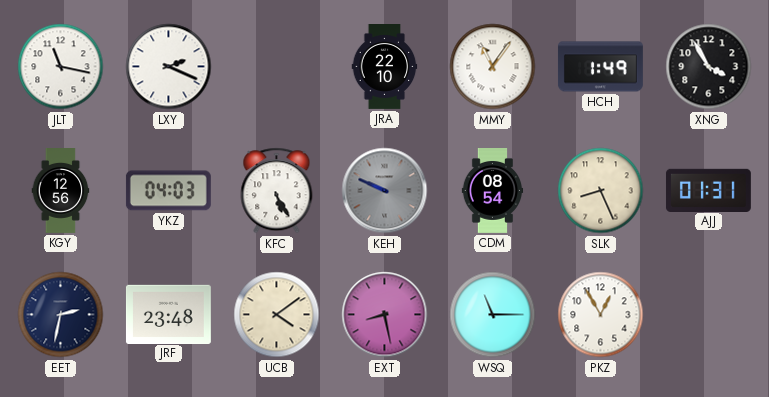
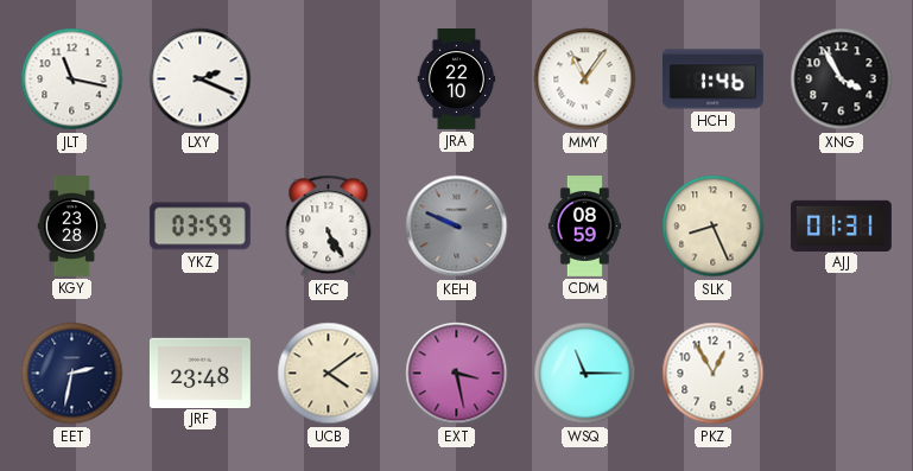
HCH: 1:49 -> 1:46 (712, 79)
KGY: 12:56 -> 23:28 (72, 227)
YKZ: 04:03 -> 03:59 (199, 227)
CDM: 08:54 -> 08:59 (585, 227)
EXT: 8:28 -> 3:28 (457, 374)
